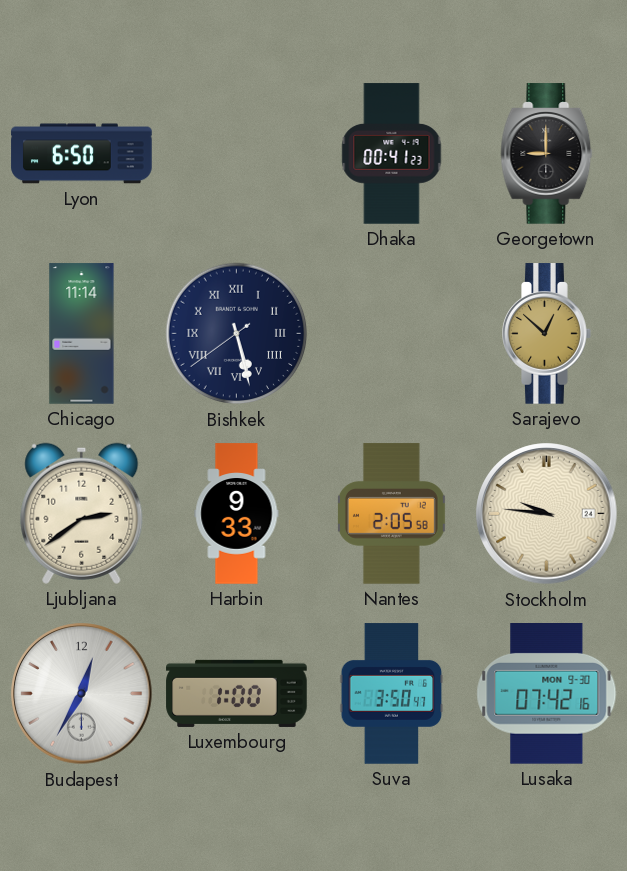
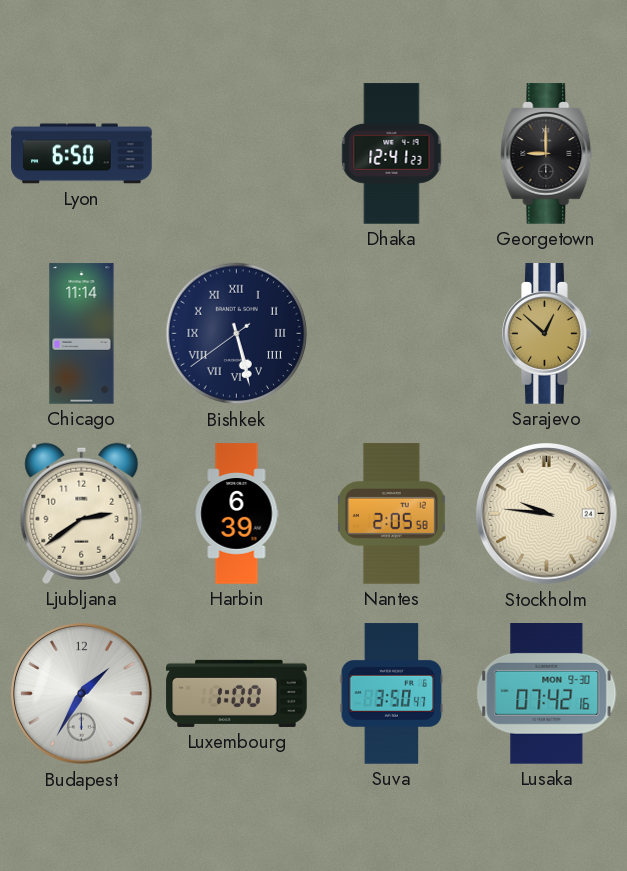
Dhaka: 00:41 -> 12:41 (392, 154)
Harbin: 9:33 -> 6:39 (237, 514)
Budapest: 12:35 -> 1:35 (82, 694)
